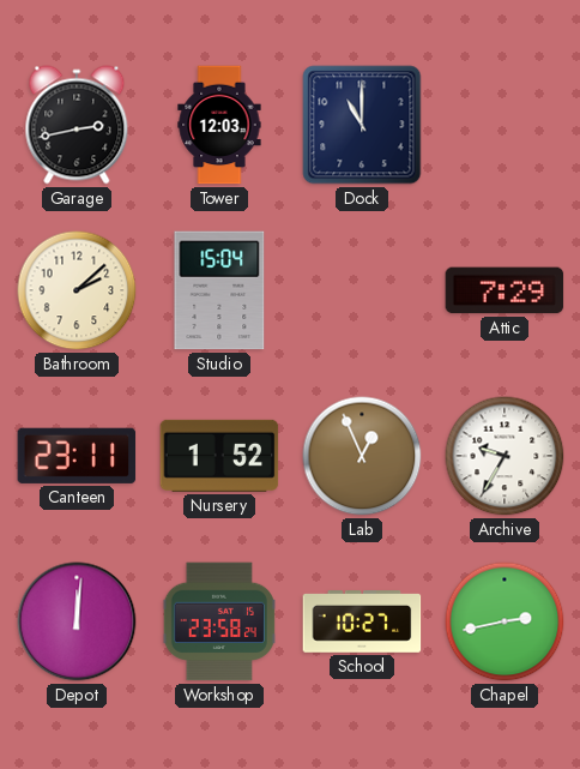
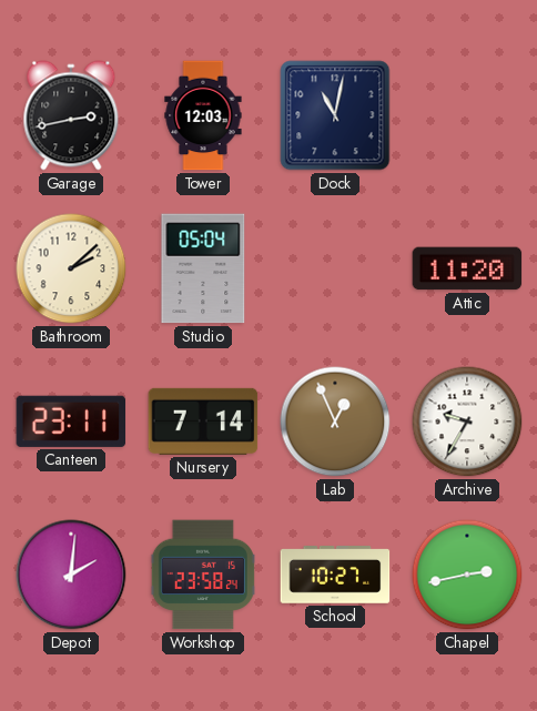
Dock: 11:00 -> 11:02 (335, 115)
Studio: 15:04 -> 05:04 (203, 268)
Attic: 7:29 -> 11:20 (467, 268)
Nursery: 1:52 -> 7:14 (203, 421)
Depot: 12:01 -> 2:01 (71, 575)
